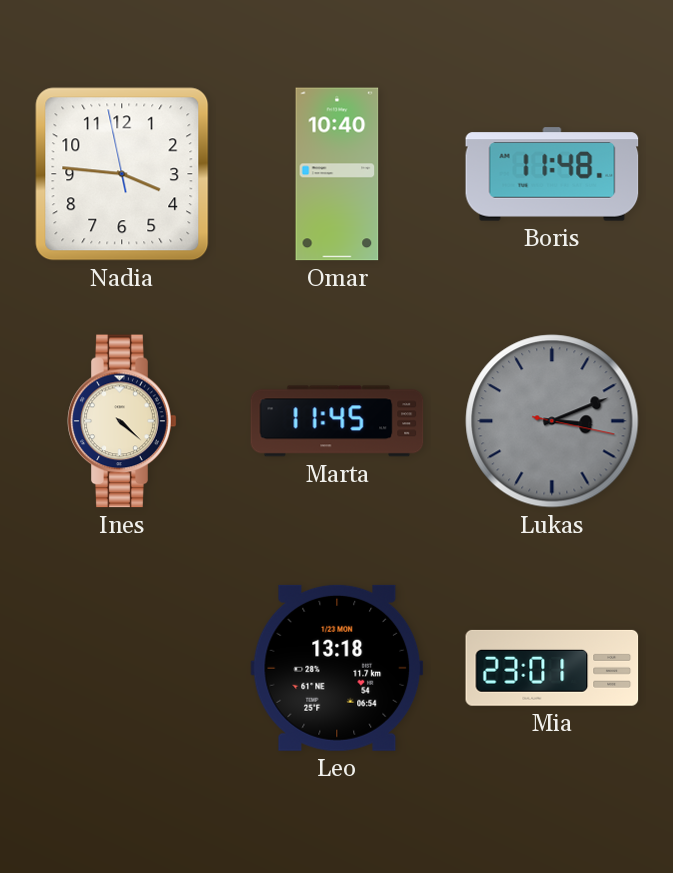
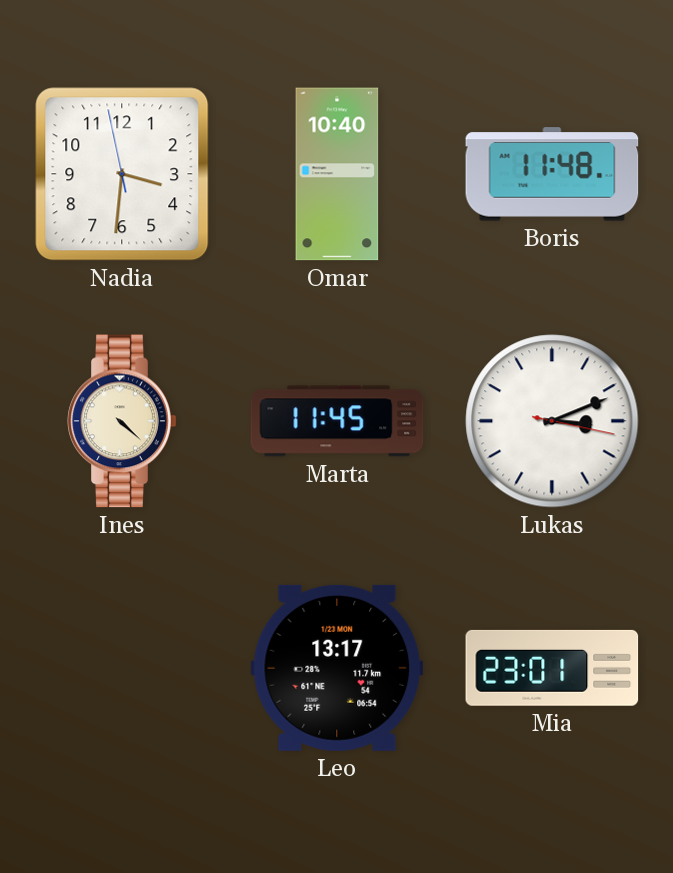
Nadia: 3:45 -> 3:30 (122, 174)
Lukas dial: grey -> white (552, 421)
Leo: 13:18 -> 13:17 (337, 668)
